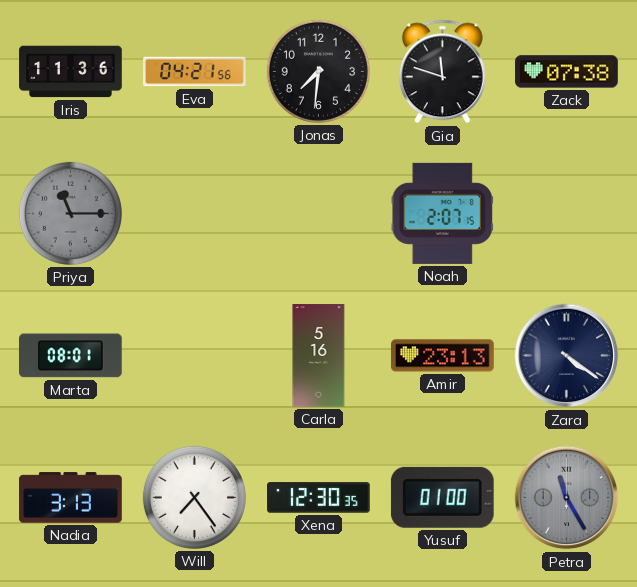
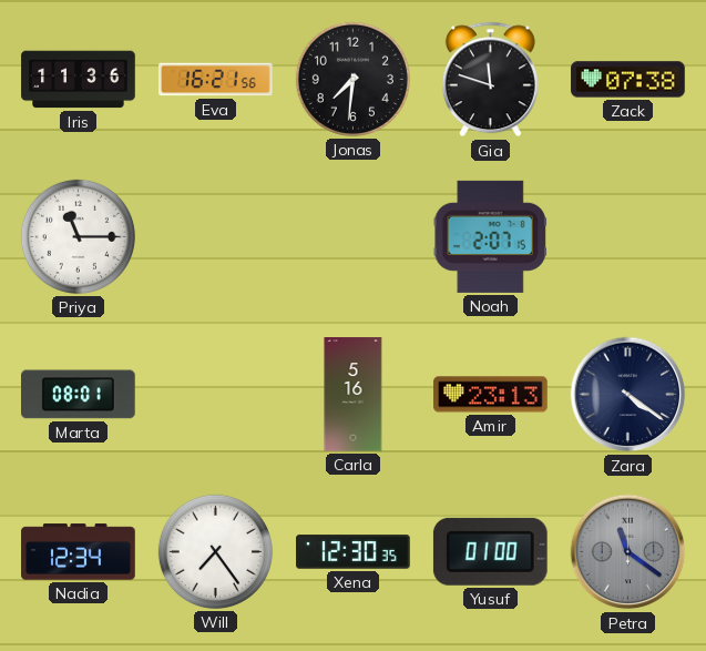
Eva: 04:21 -> 16:21 (216, 80)
Priya dial: grey -> white (78, 236)
Nadia: 3:13 -> 12:34 (79, 552)
Petra: 11:25 -> 11:21 (628, 552)
